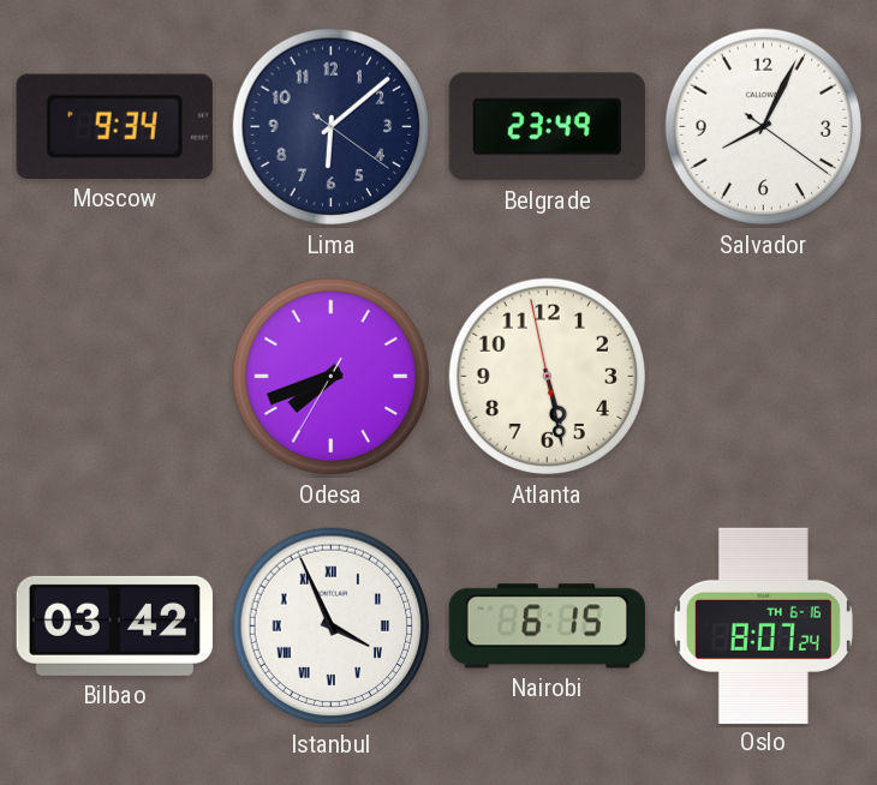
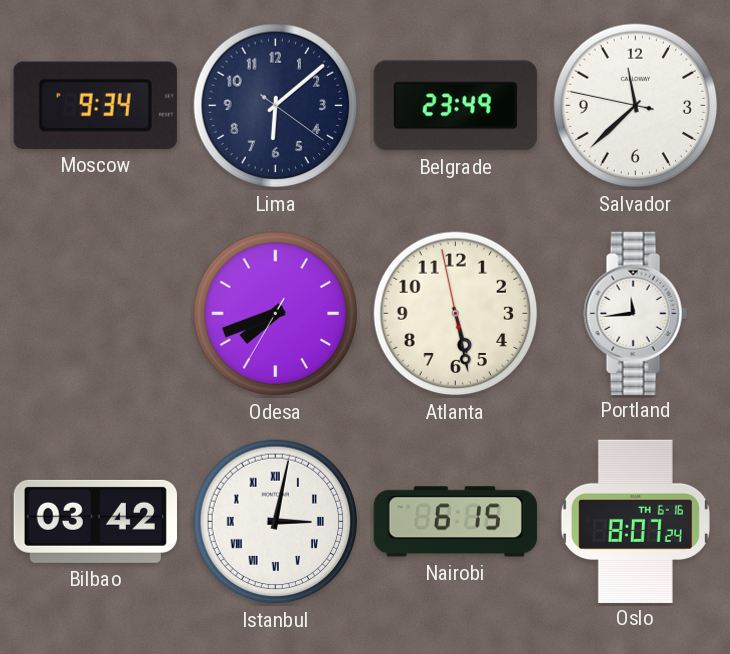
Salvador: 8:04 -> 11:37 (636, 106)
Portland: none -> 11:44 (635, 313)
Istanbul: 3:56 -> 3:02 (276, 522)
